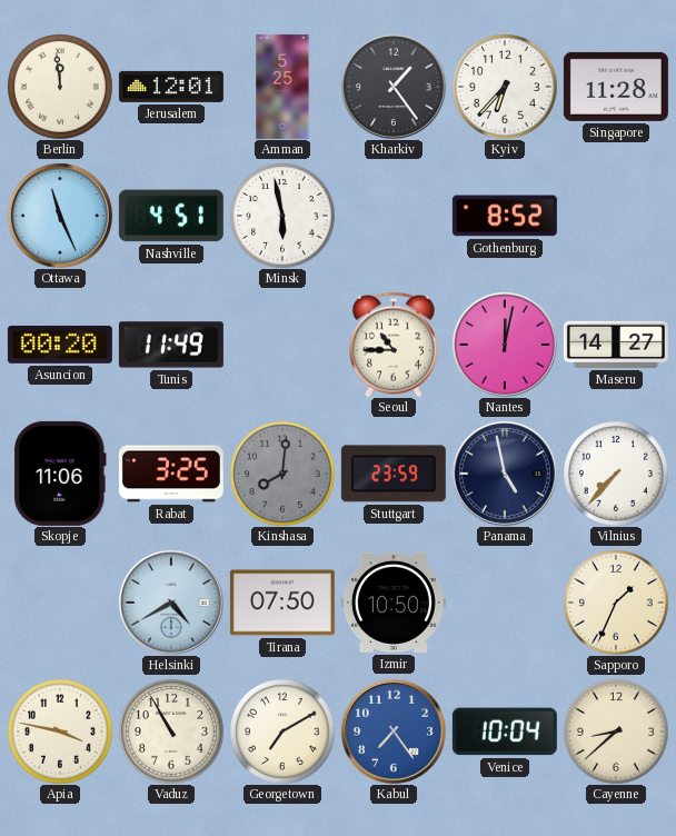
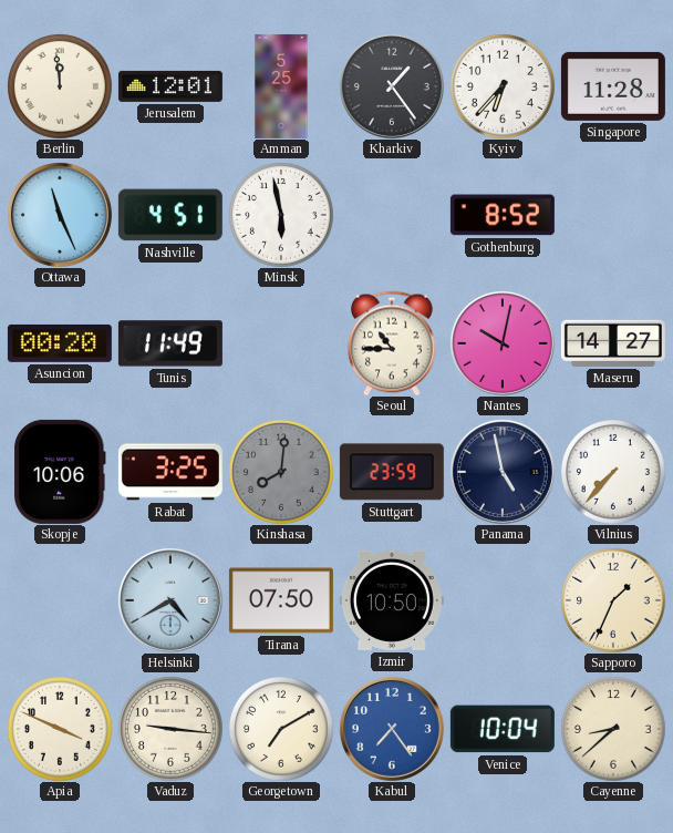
Nantes: 12:02 -> 10:02 (503, 343)
Skopje: 11:06 -> 10:06 (61, 472)
Apia: 3:47 -> 3:49 (60, 729)
Vaduz: 10:55 -> 9:16 (170, 729)
